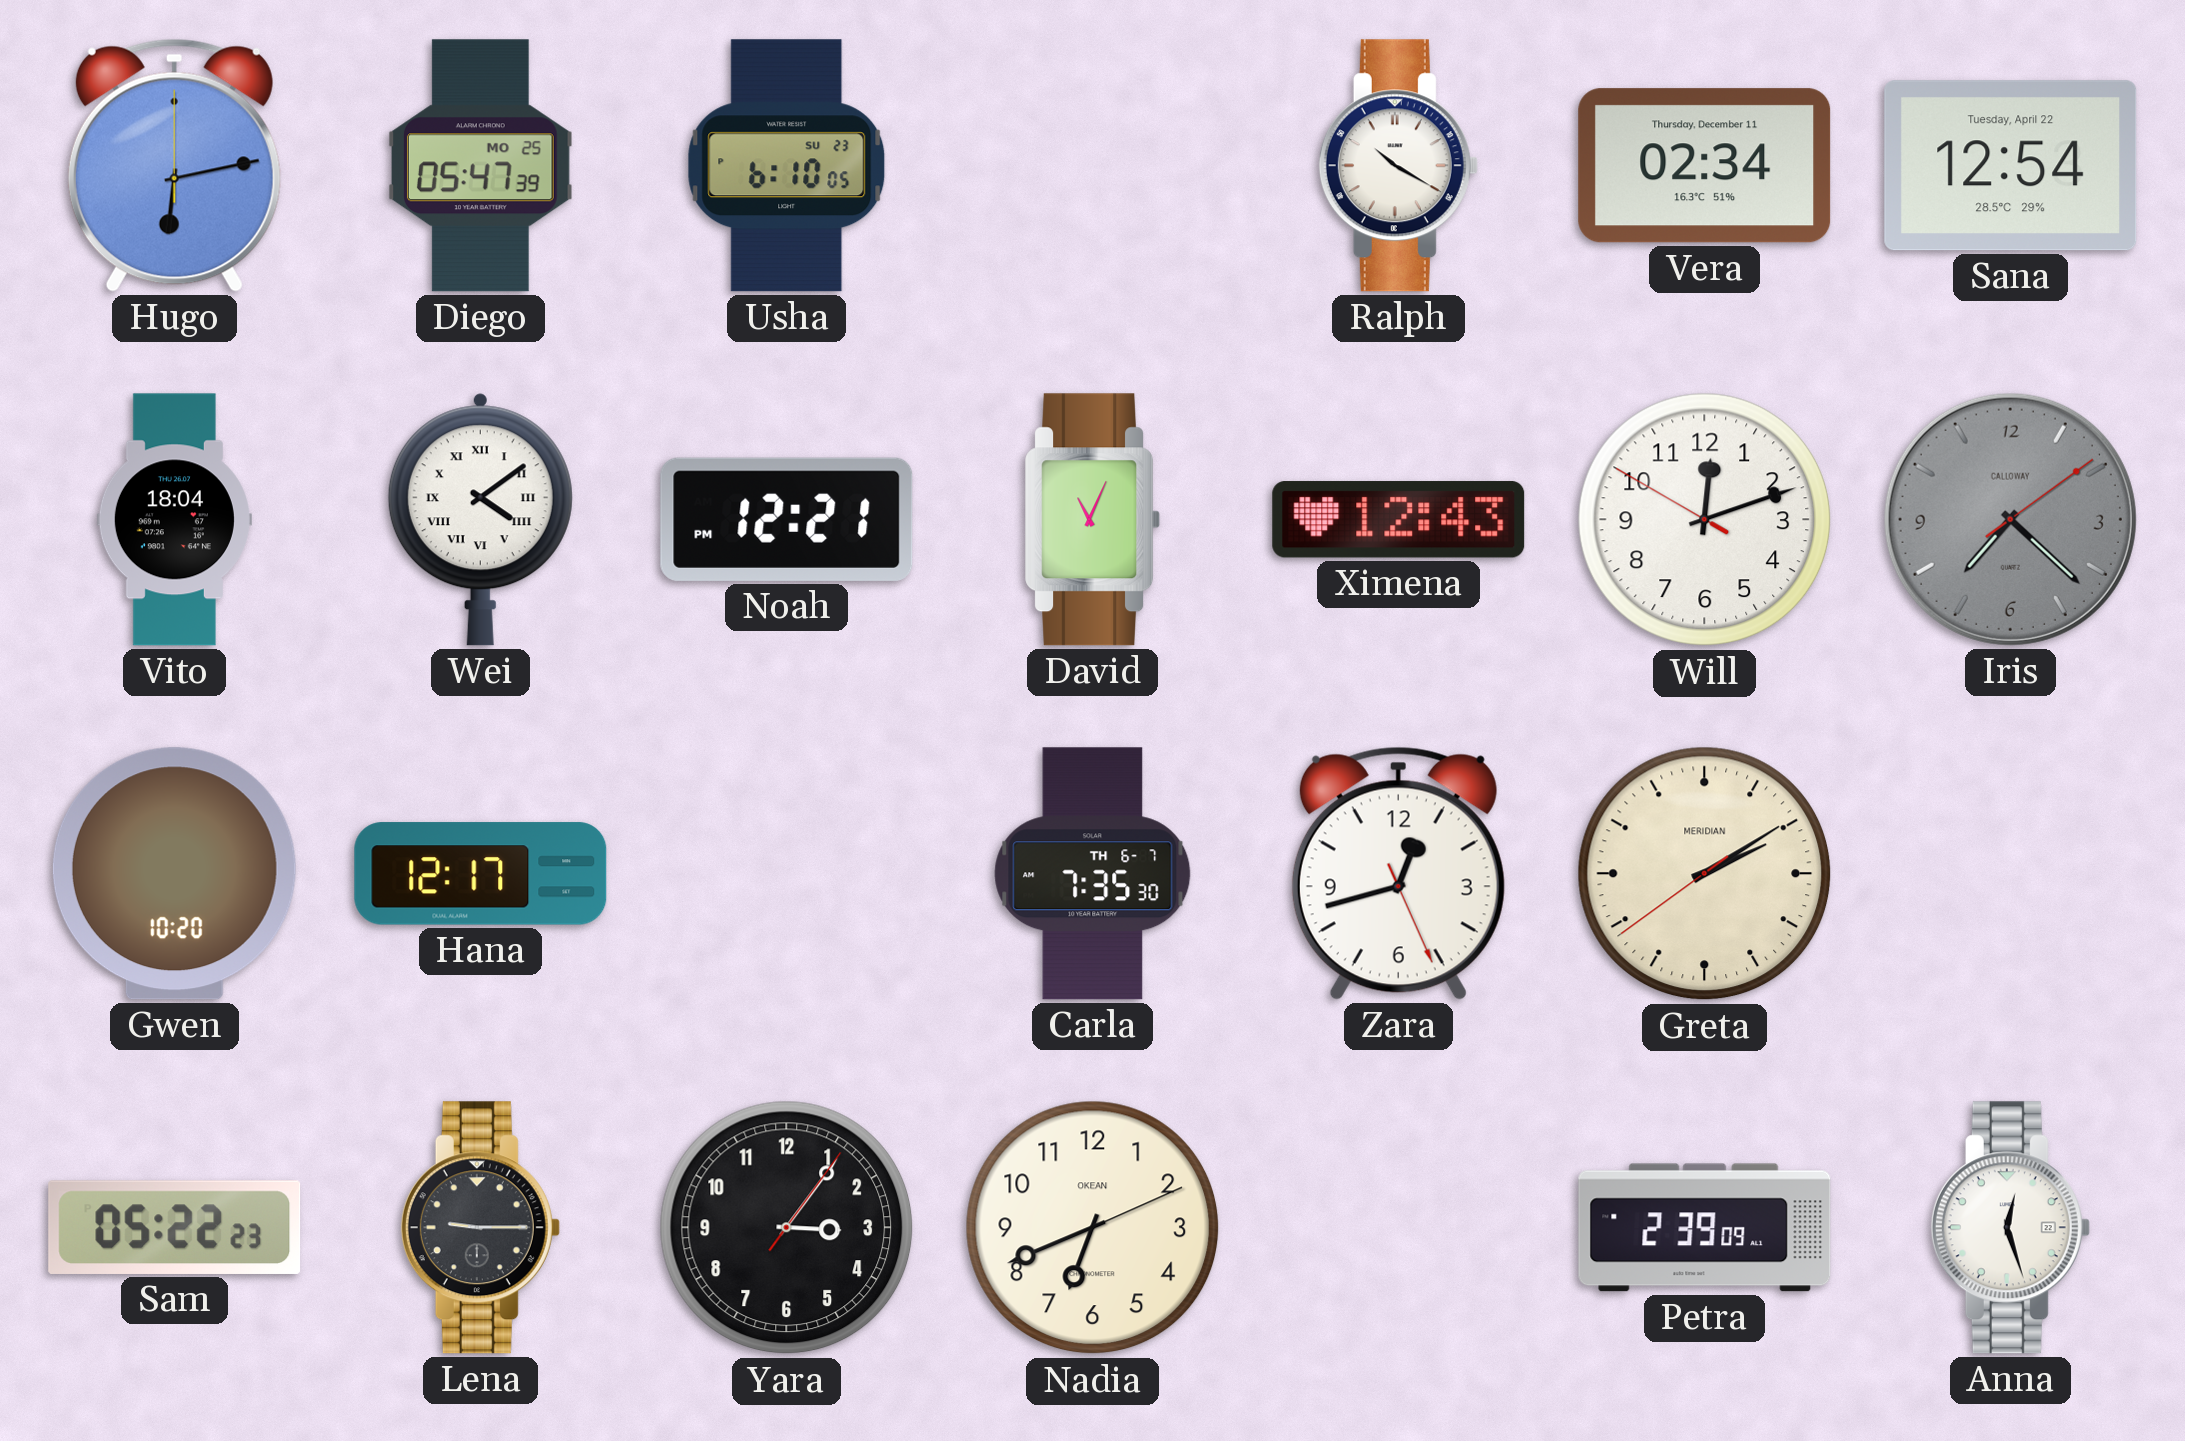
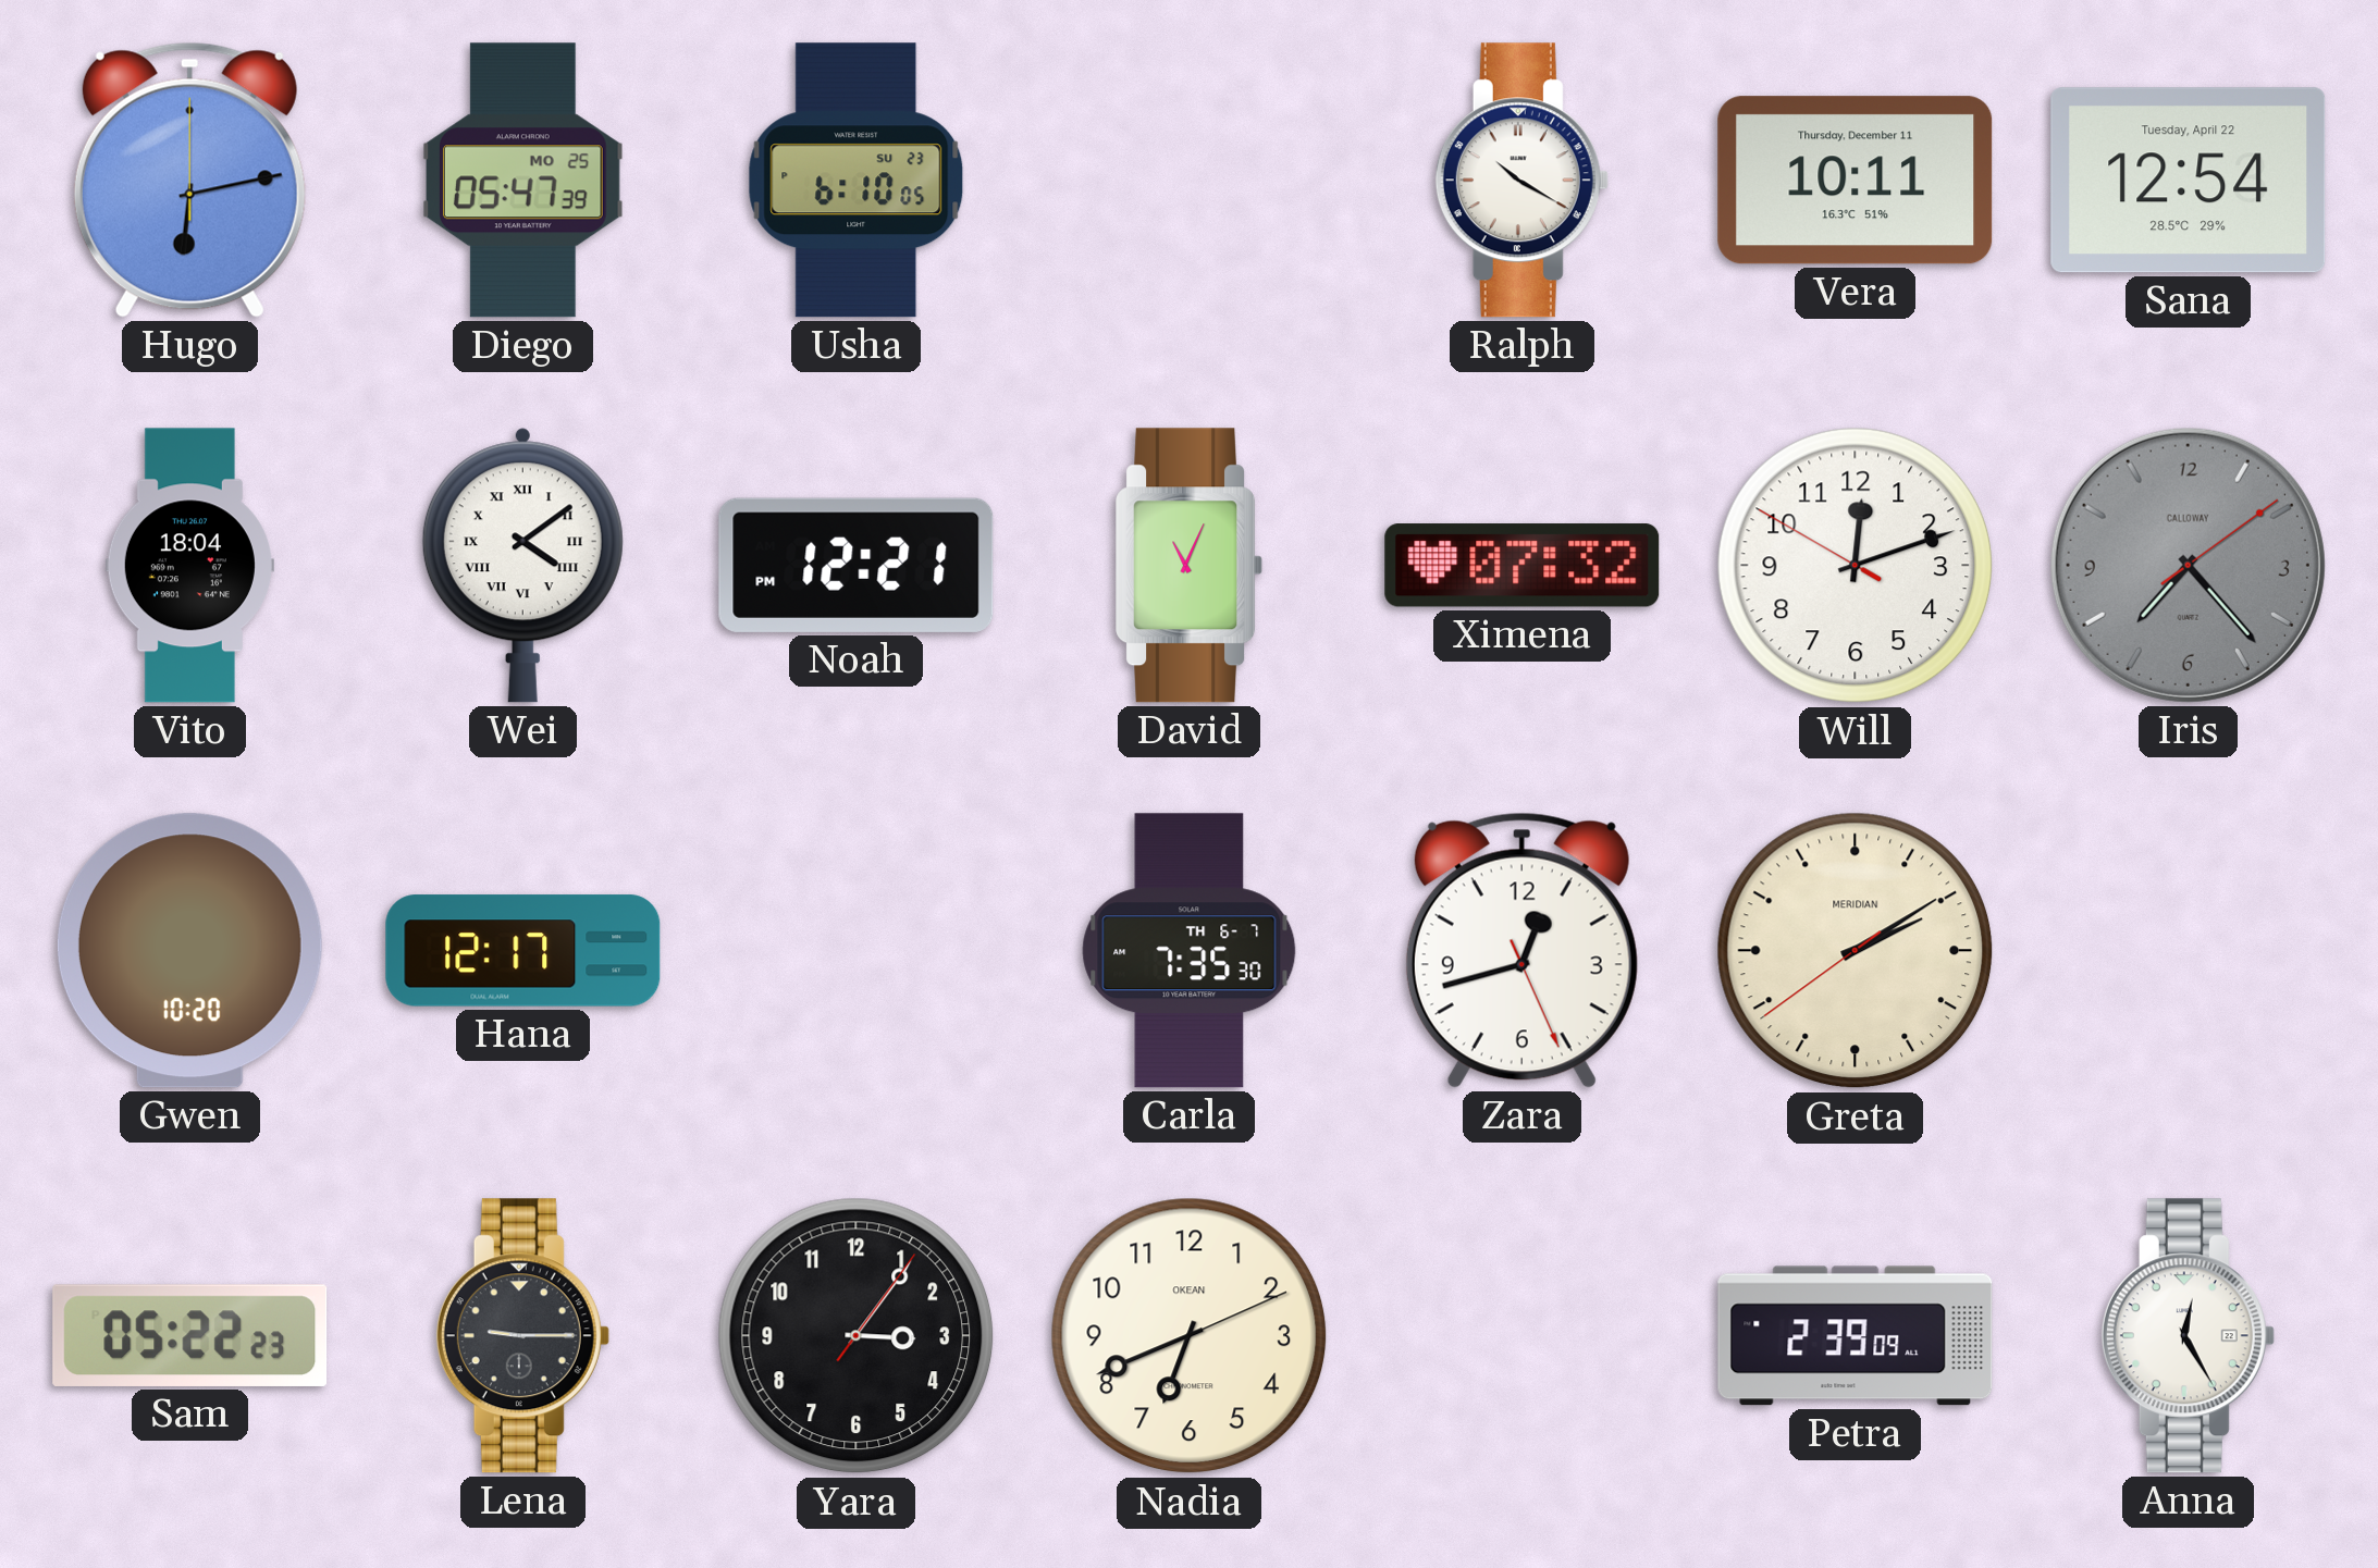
Vera: 02:34 -> 10:11 (1856, 181)
Ximena: 12:43 -> 07:32 (1523, 566)
Iris: 7:22 -> 7:23 (2188, 565)
Anna: 12:27 -> 12:25 (2188, 1336)
